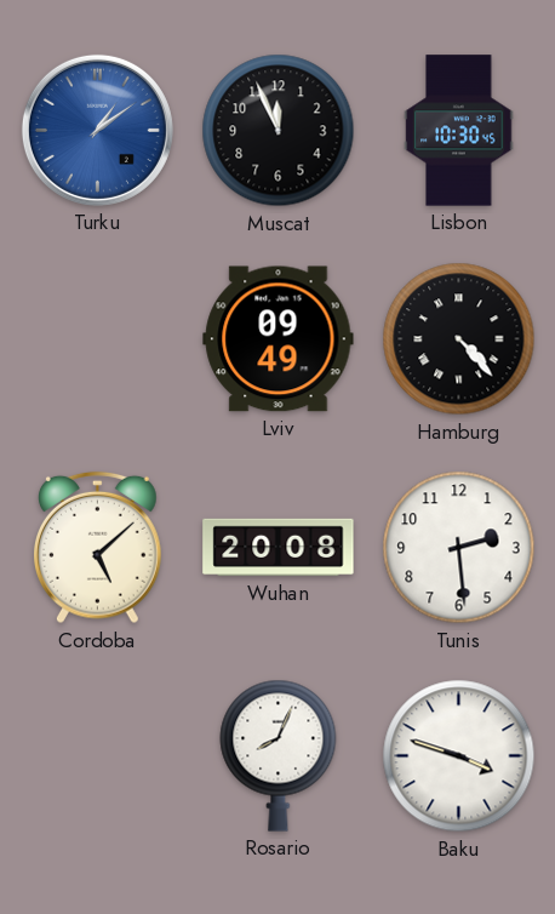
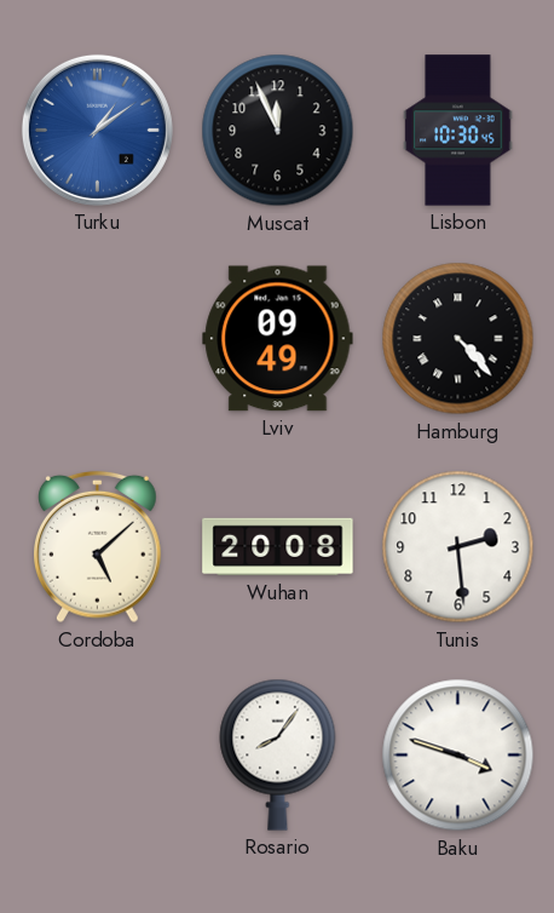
Rosario: 8:04 -> 8:06 (278, 754)
